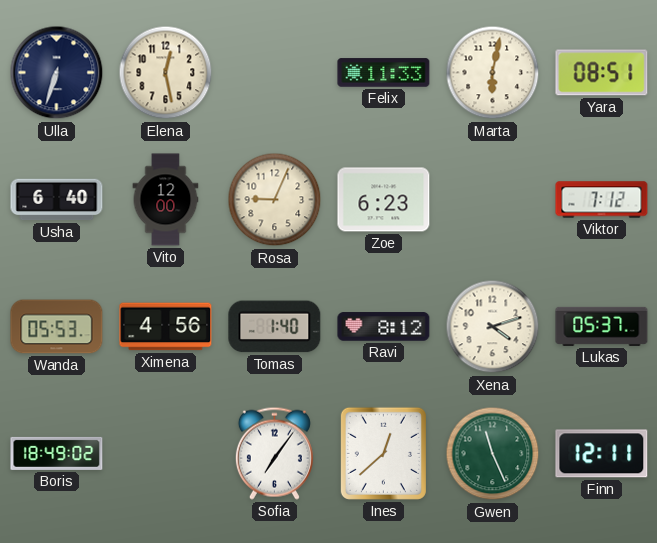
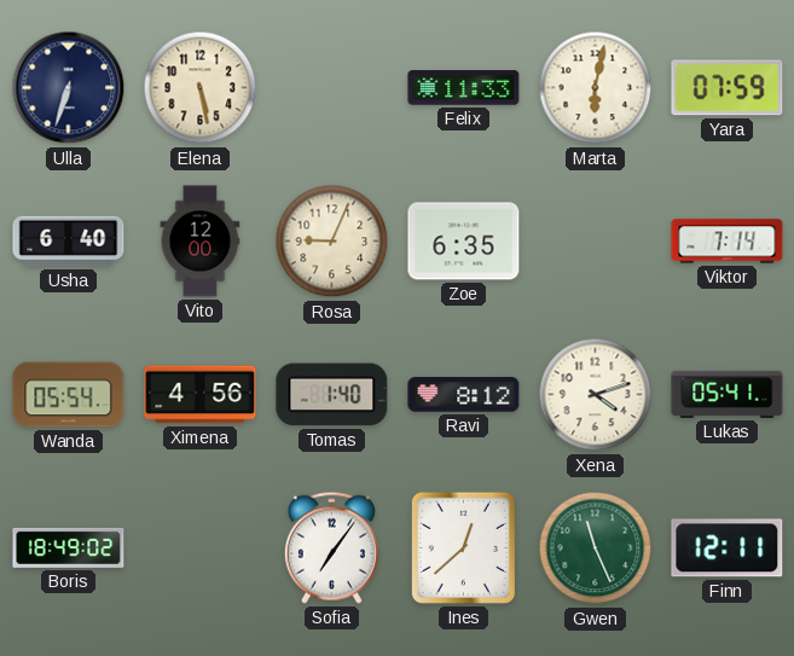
Elena: 12:28 -> 5:28 (201, 88)
Yara: 08:51 -> 07:59 (728, 88)
Zoe: 6:23 -> 6:35 (464, 242)
Viktor: 7:12 -> 7:14 (728, 242)
Wanda: 05:53 -> 05:54 (69, 395)
Lukas: 05:37 -> 05:41 (728, 394)
